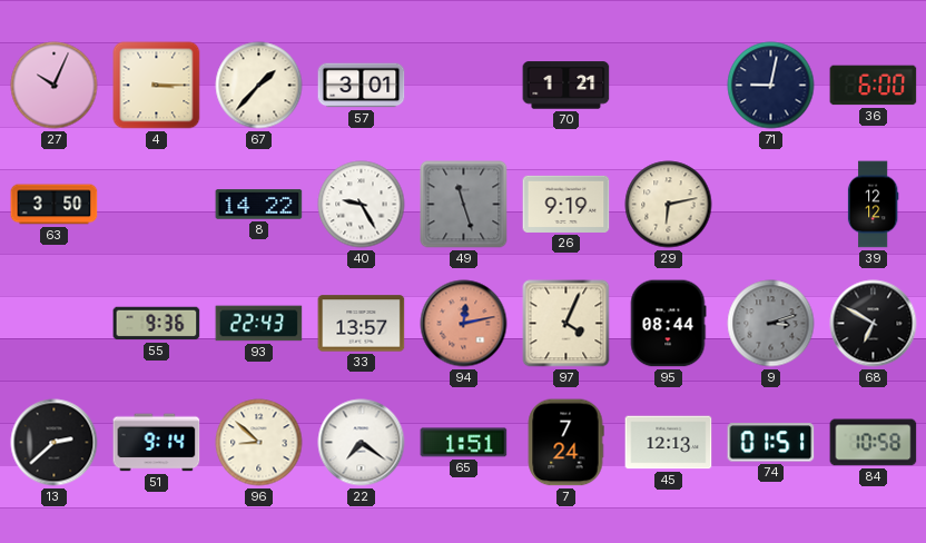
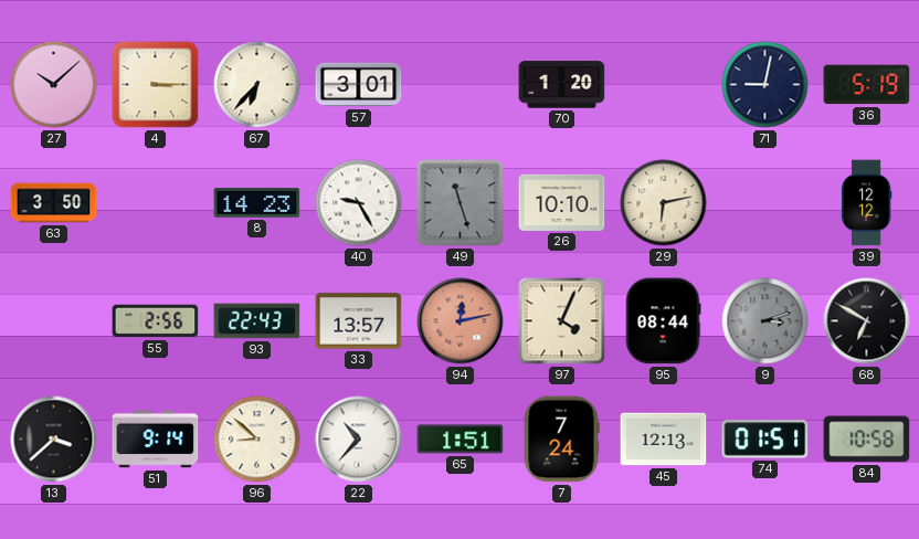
27: 10:04 -> 10:08 (54, 85)
67: 1:37 -> 6:37 (257, 85)
70: 1:21 -> 1:20 (562, 85)
36: 6:00 -> 5:19 (867, 85)
8: 14:22 -> 14:23 (257, 203)
26: 9:19 -> 10:10 (562, 202)
55: 9:36 -> 2:56 (156, 321)
13: 2:38 -> 3:38 (54, 440)
22: 7:21 -> 10:37 (359, 440)
